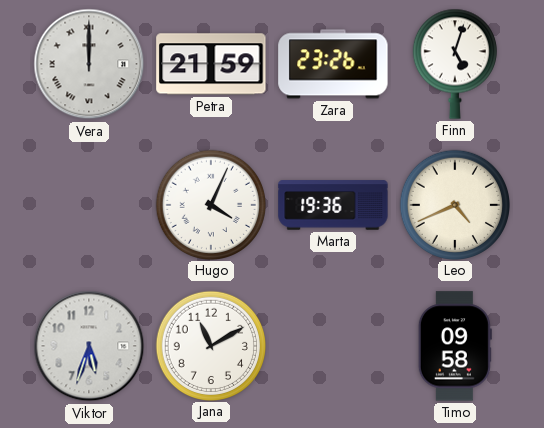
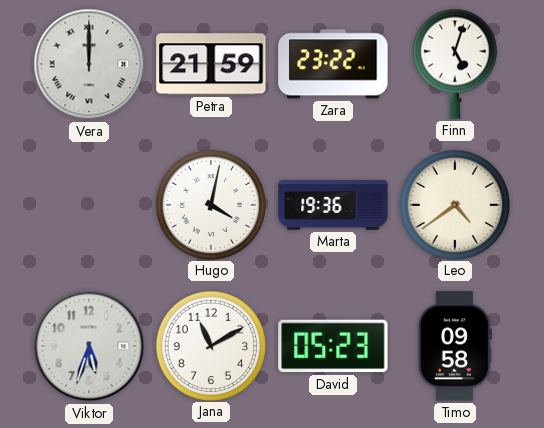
Zara: 23:26 -> 23:22 (333, 64)
Hugo: 4:04 -> 4:02 (210, 204)
Leo: 4:41 -> 4:39 (454, 204)
David: none -> 05:23 (333, 346)
